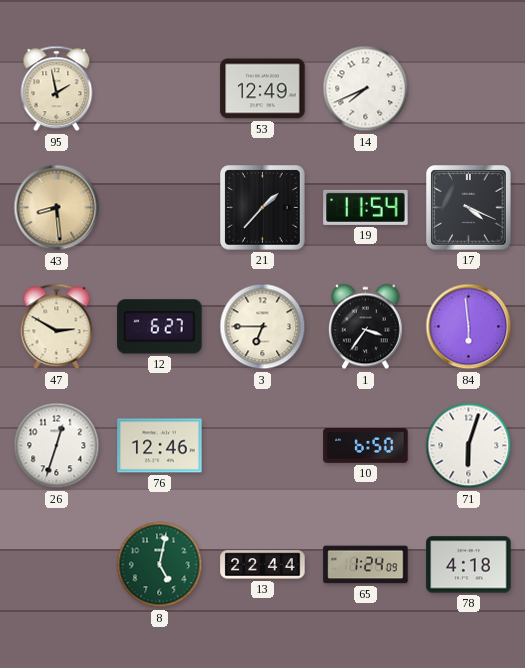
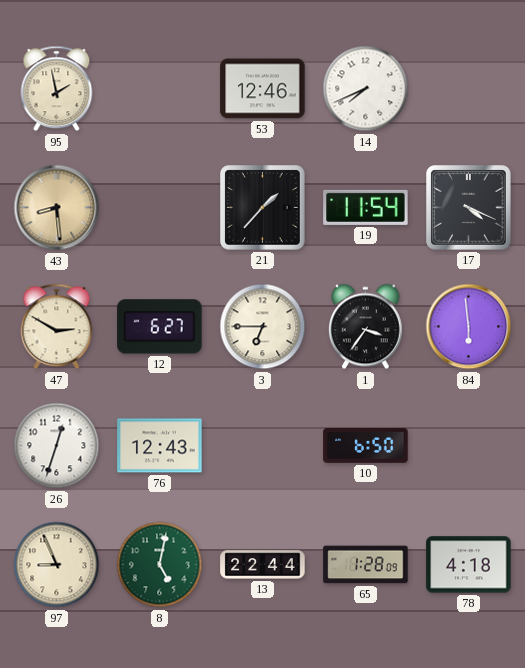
53: 12:49 -> 12:46 (263, 89)
76: 12:46 -> 12:43 (160, 446)
71: 6:03 -> none (469, 446)
97: none -> 8:56 (57, 565)
65: 1:24 -> 1:28 (366, 565)
